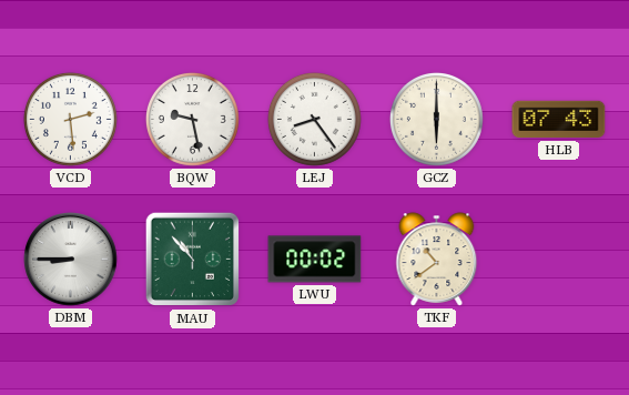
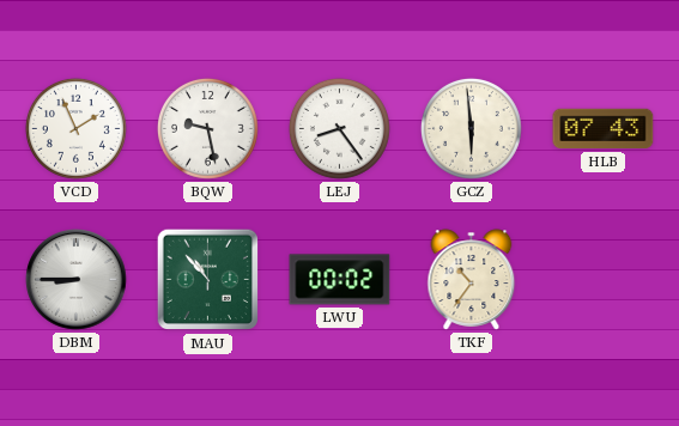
VCD: 2:29 -> 1:56 (75, 128)
GCZ: 6:00 -> 5:59 (471, 128)
TKF: 10:39 -> 10:36 (472, 280)
